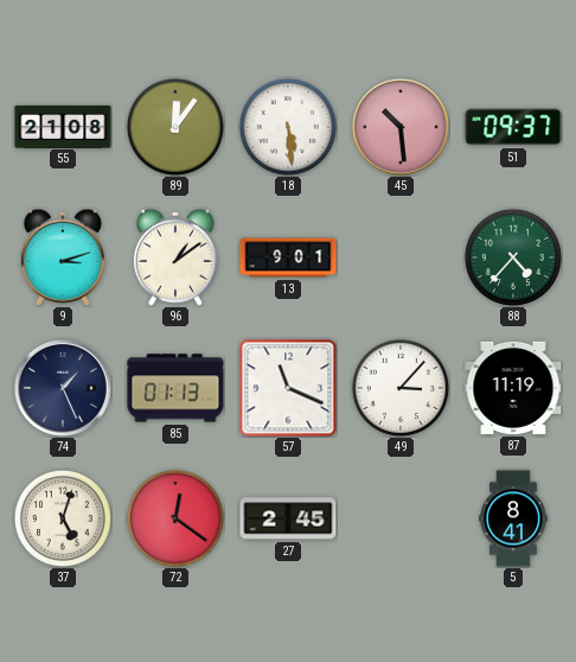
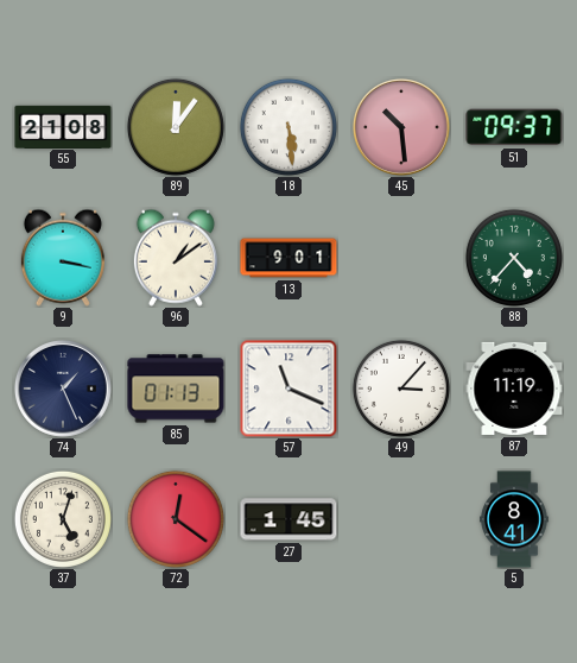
9: 3:12 -> 3:17 (63, 258)
27: 2:45 -> 1:45 (288, 519)
